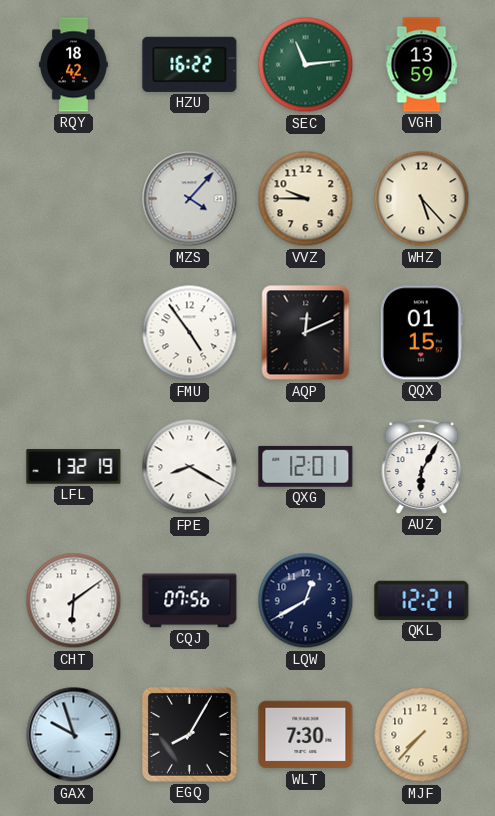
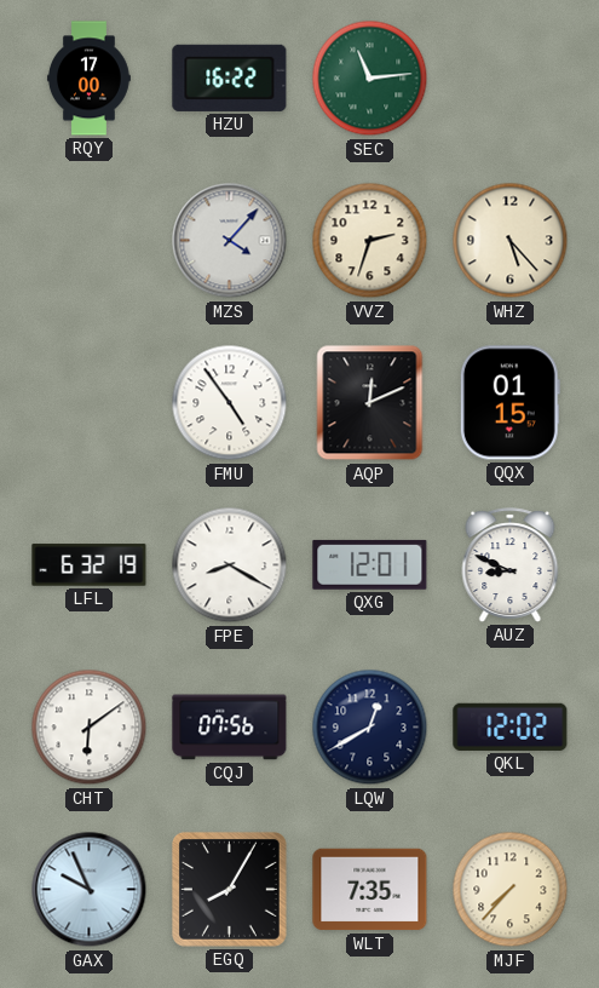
RQY: 18:42 -> 17:00 (88, 79)
VGH: 13:59 -> none (422, 65)
VVZ: 9:45 -> 2:33 (370, 241)
LFL: 1:32 -> 6:32 (90, 565)
AUZ: 6:05 -> 8:49 (511, 565)
QKL: 12:21 -> 12:02 (511, 726)
GAX: 9:57 -> 9:56 (90, 890)
WLT: 7:30 -> 7:35 (370, 890)
